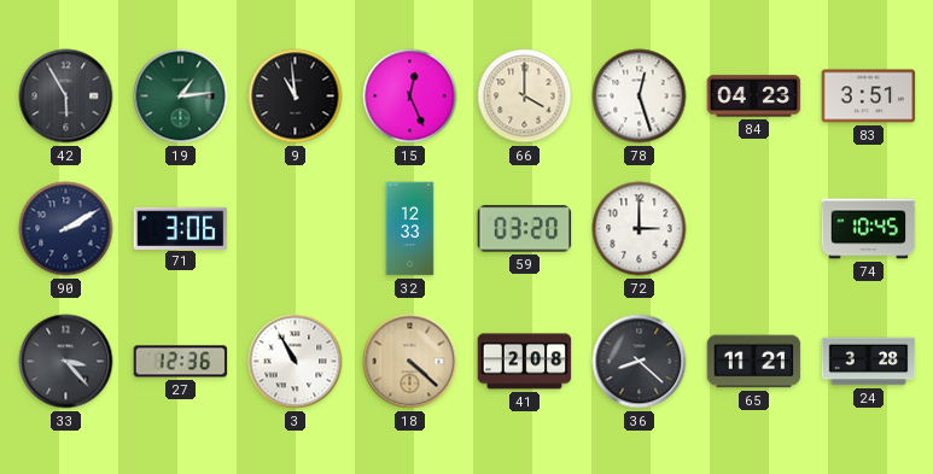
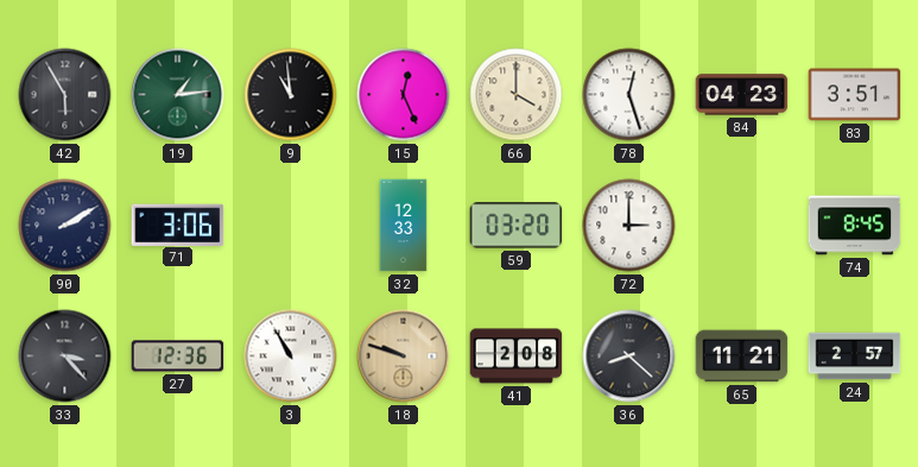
74: 10:45 -> 8:45 (855, 226)
18: 4:22 -> 9:48 (404, 356)
24: 3:28 -> 2:57 (855, 356)
